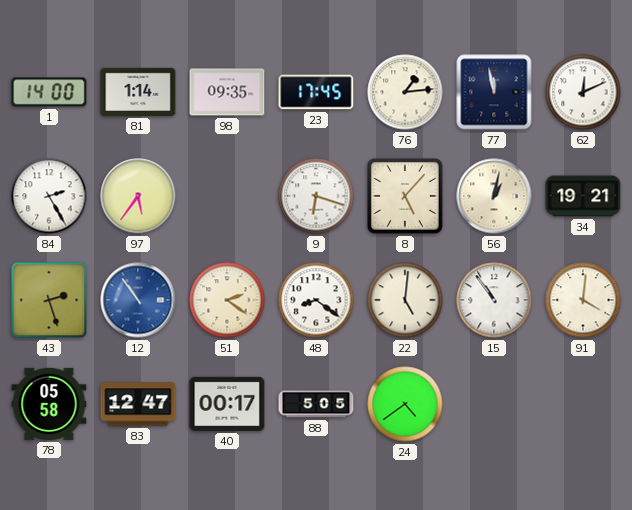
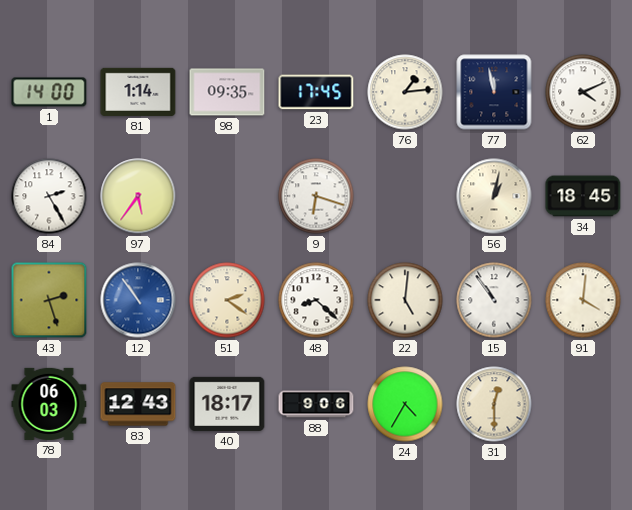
62: 12:11 -> 4:11 (583, 92)
8: 5:07 -> none (406, 197)
34: 19:21 -> 18:45 (583, 196)
48: 8:21 -> 8:22 (316, 300)
78: 05:58 -> 06:03 (49, 404)
83: 12:47 -> 12:43 (138, 404)
40: 00:17 -> 18:17 (227, 404)
88: 5:05 -> 9:06 (316, 404)
24: 4:39 -> 4:35 (405, 404)
31: none -> 12:30 (494, 404)
